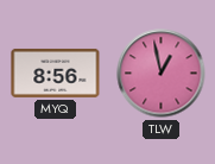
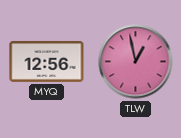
MYQ: 8:56 -> 12:56 (47, 61)
